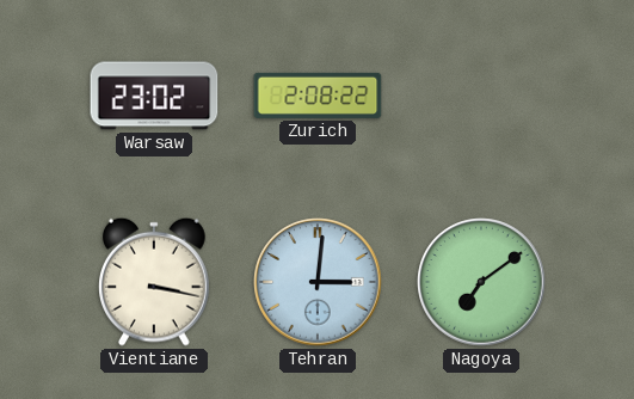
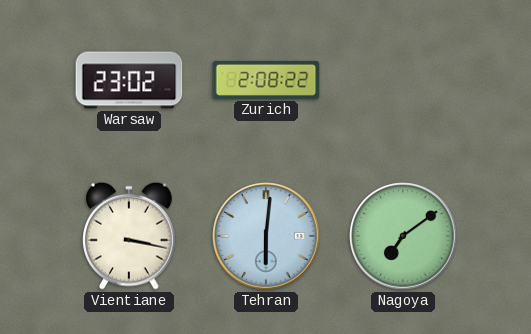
Tehran: 3:01 -> 6:01 (266, 236)
